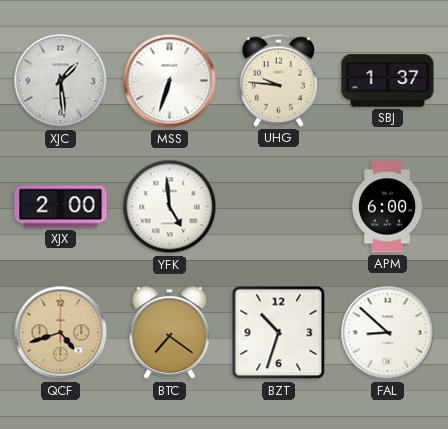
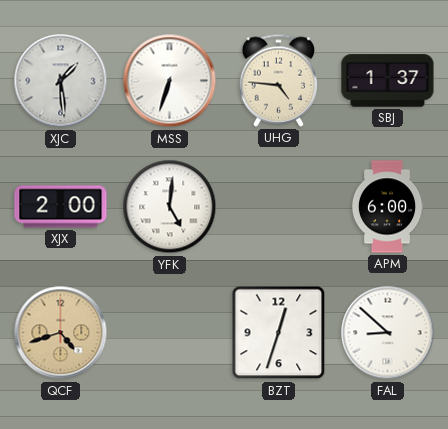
UHG: 9:46 -> 4:46 (279, 80)
YFK: 4:59 -> 5:01 (170, 207)
BTC: 7:21 -> none (170, 333)
BZT: 10:33 -> 12:33 (279, 333)
